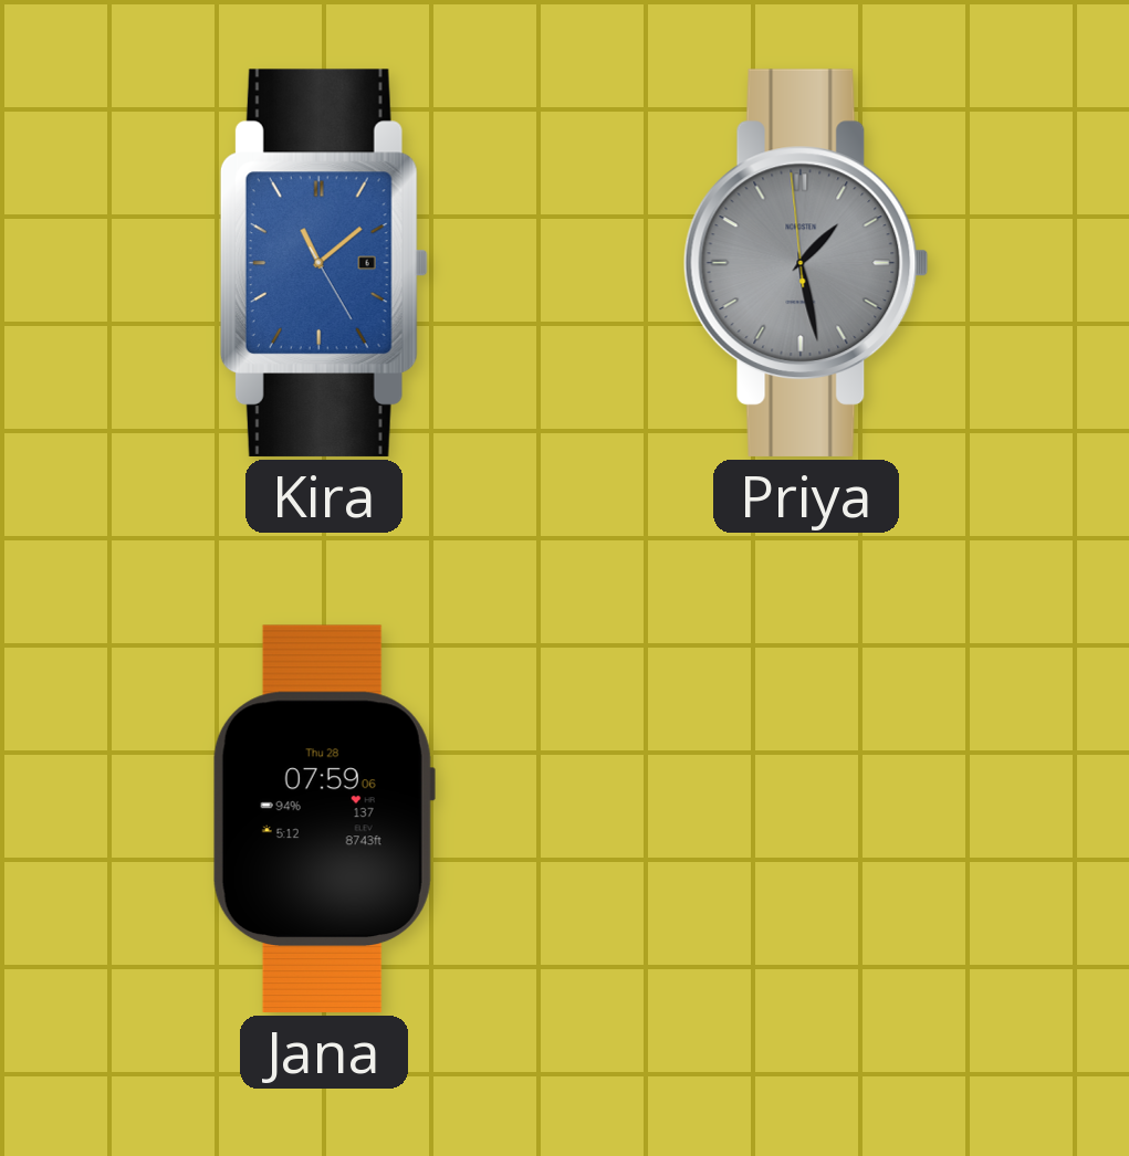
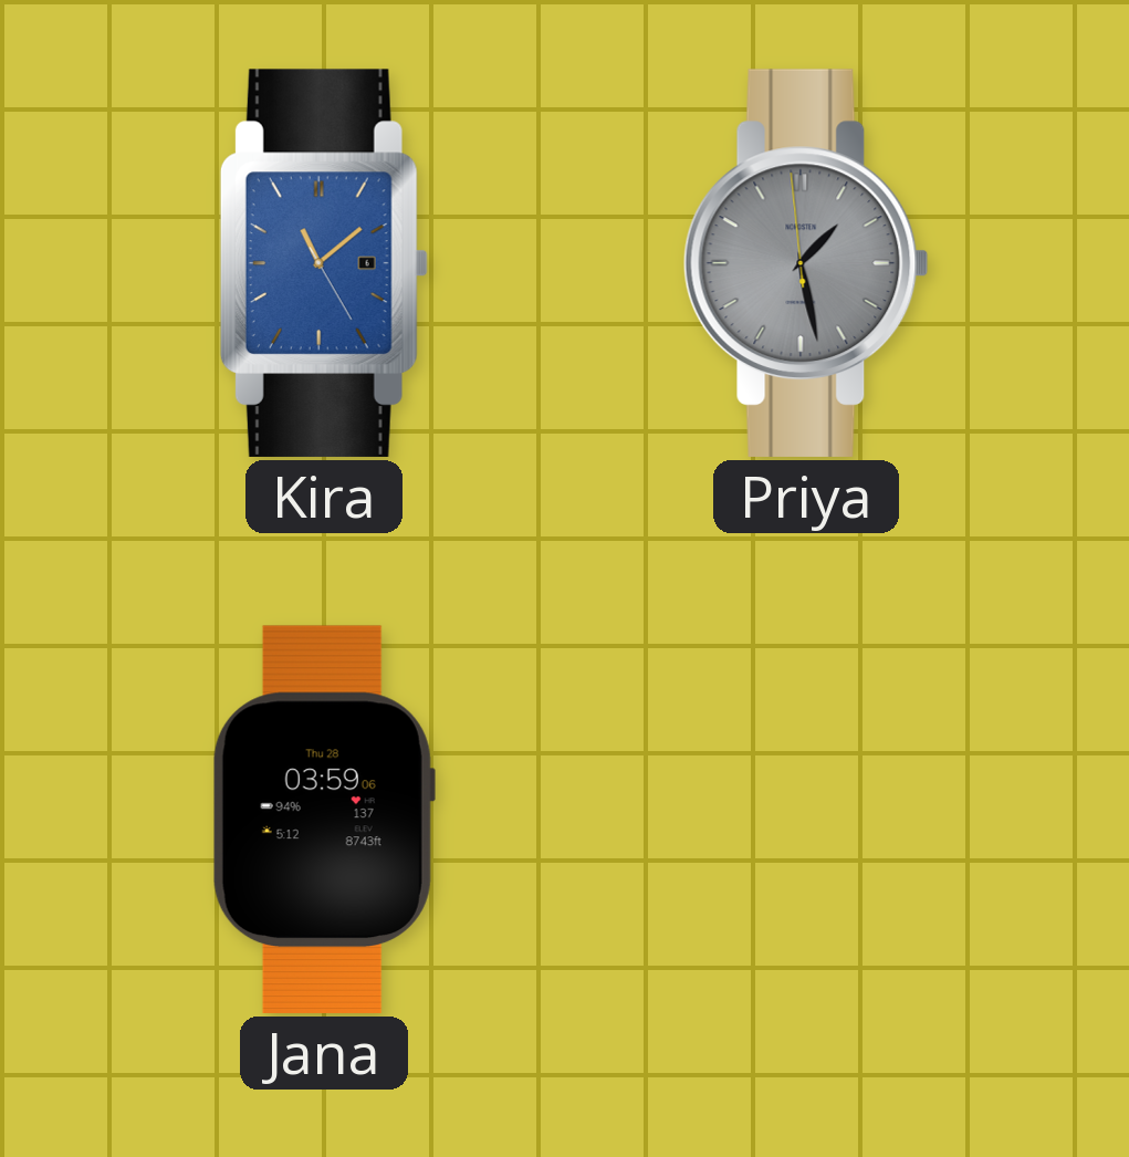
Jana: 07:59 -> 03:59 (324, 820)
